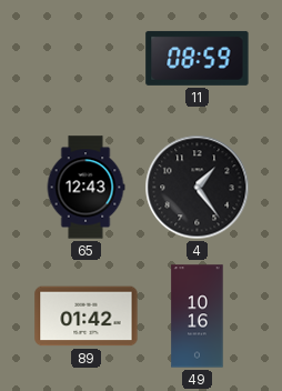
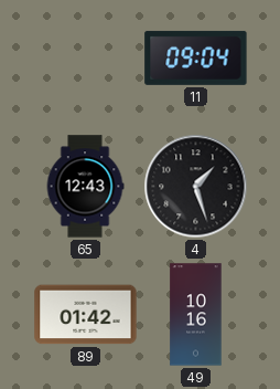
11: 08:59 -> 09:04 (196, 57)
4: 1:24 -> 1:27 (196, 187)
